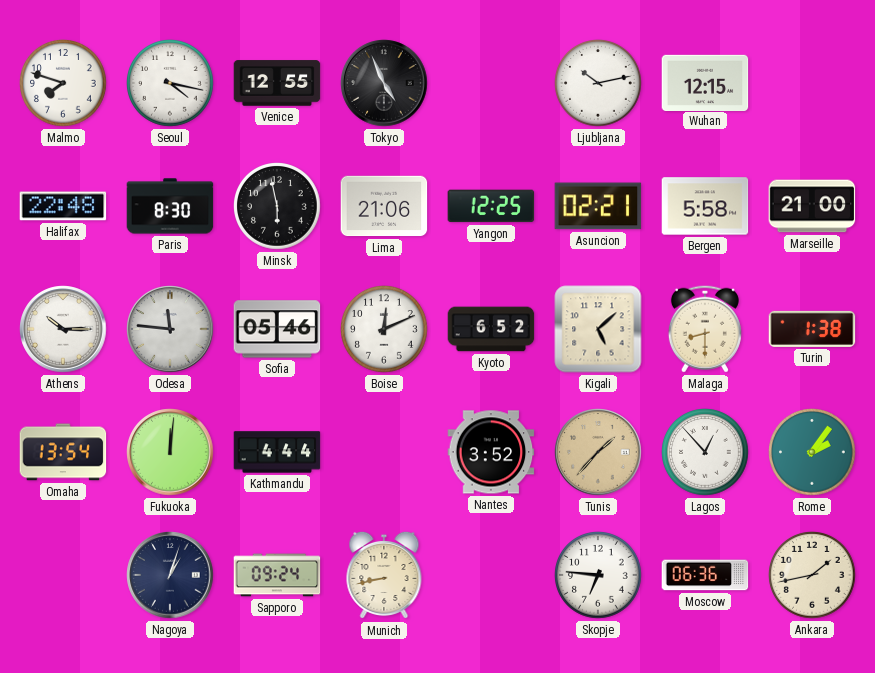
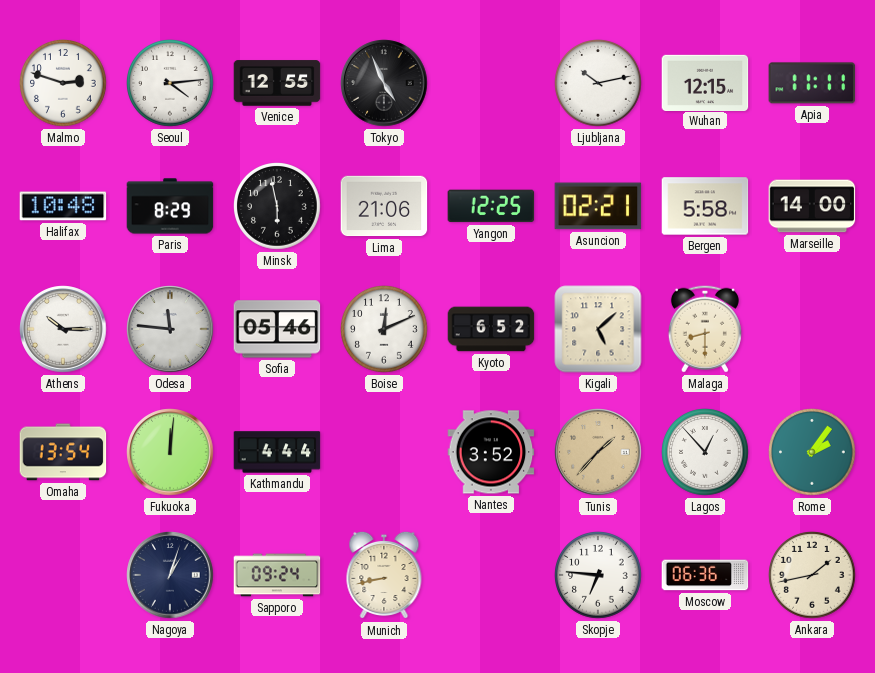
Malmo: 7:48 -> 2:48 (63, 83)
Seoul: 4:17 -> 4:14 (170, 83)
Apia: none -> 11:11 (812, 83)
Halifax: 22:48 -> 10:48 (63, 206)
Paris: 8:30 -> 8:29 (170, 206)
Marseille: 21:00 -> 14:00 (812, 206)
Turin: 1:38 -> none (812, 329)
